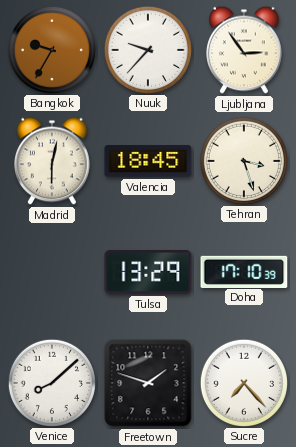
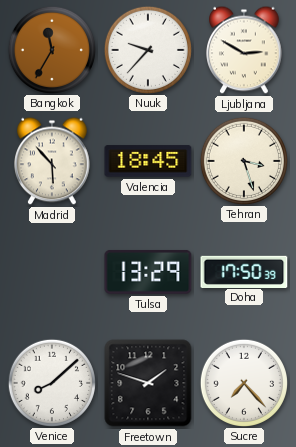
Bangkok: 9:35 -> 11:35 (51, 49)
Ljubljana: 2:54 -> 2:50 (244, 50)
Madrid: 6:02 -> 5:53 (52, 161)
Doha: 17:10 -> 17:50 (244, 271)
